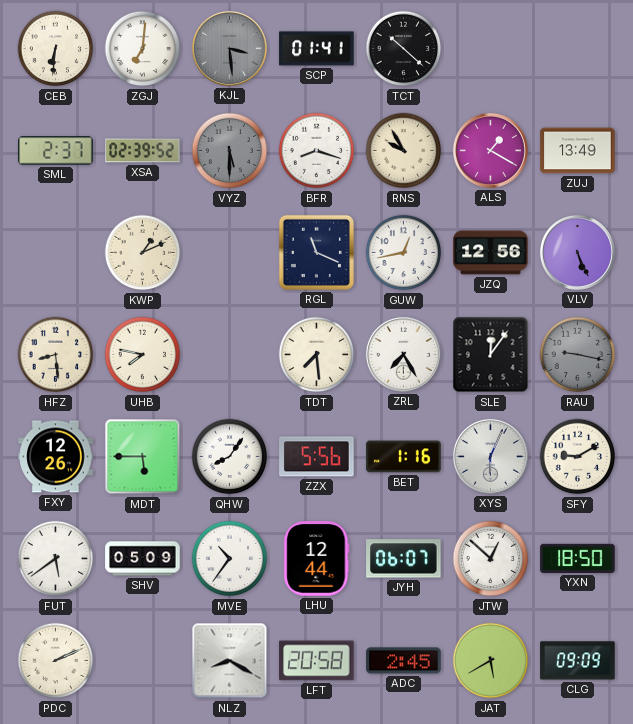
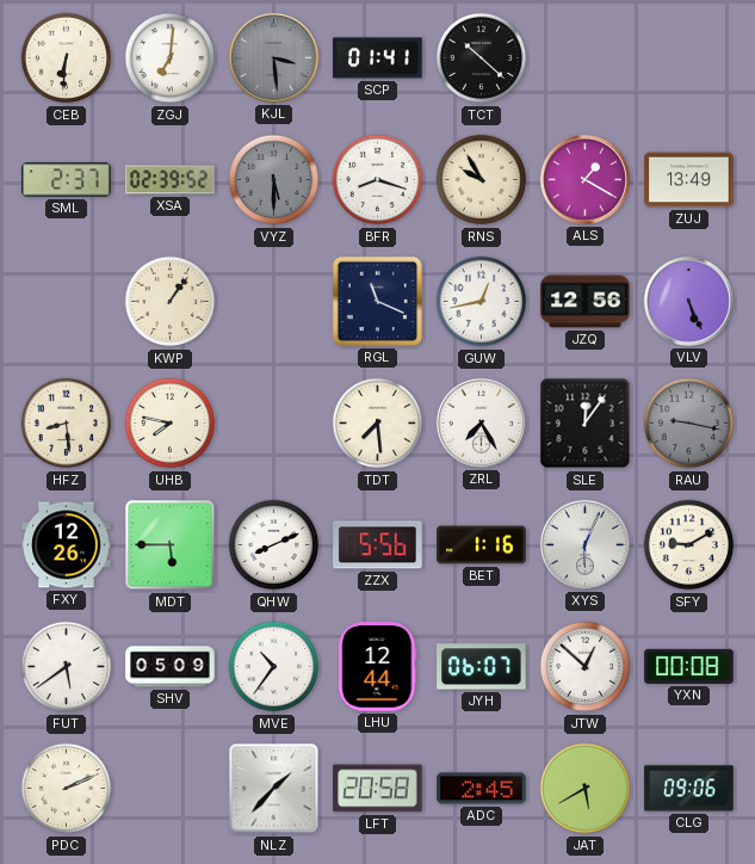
KWP: 1:11 -> 1:06 (171, 302)
QHW: 8:06 -> 8:11 (274, 545)
YXN: 18:50 -> 00:08 (689, 666)
NLZ: 8:20 -> 1:37 (274, 789)
CLG: 09:09 -> 09:06 (689, 789)
